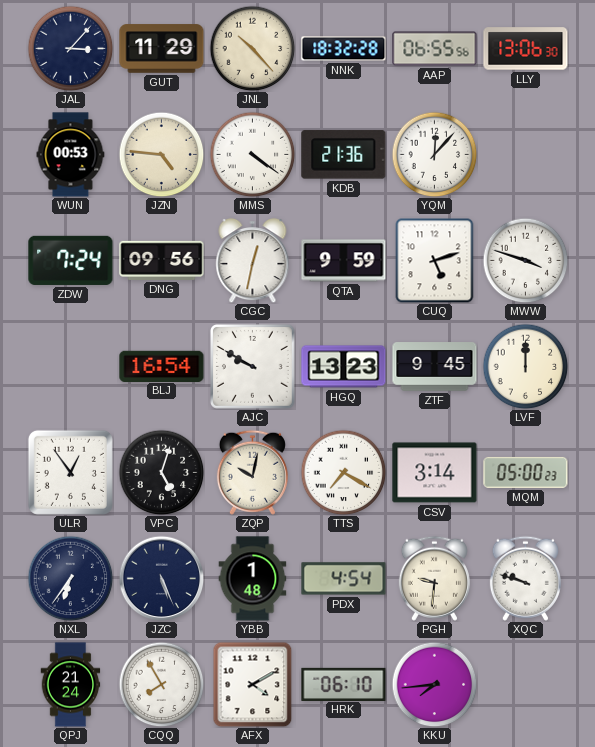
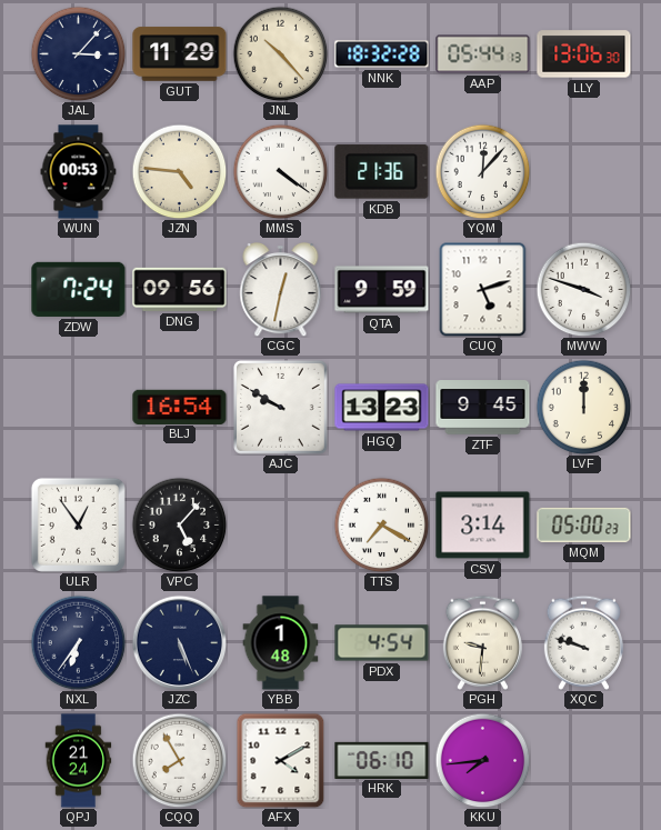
AAP: 06:55 -> 05:44 (483, 54)
VPC: 5:03 -> 5:07 (179, 524)
ZQP: 10:02 -> none (252, 472)
